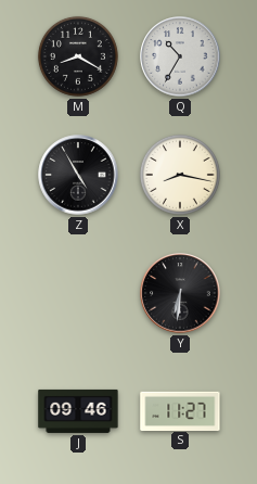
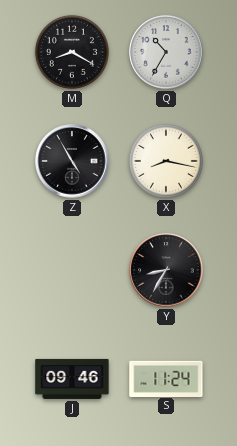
Y: 6:31 -> 8:35 (166, 270)
S: 11:27 -> 11:24 (166, 378)
